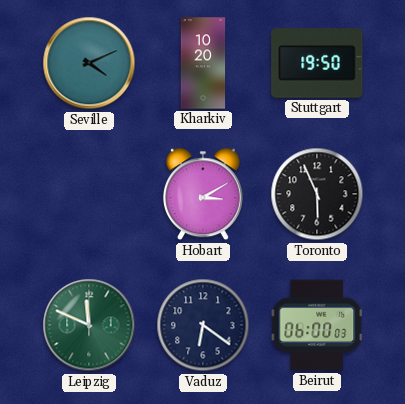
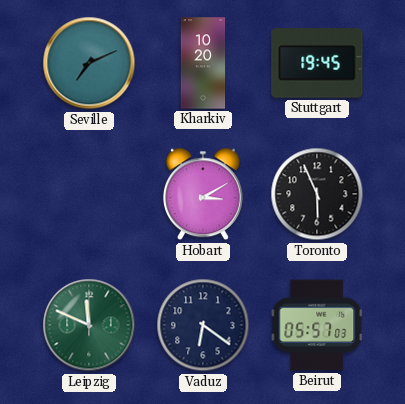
Seville: 4:11 -> 7:11 (89, 63)
Stuttgart: 19:50 -> 19:45 (317, 63)
Beirut: 06:00 -> 05:57 (317, 325)
